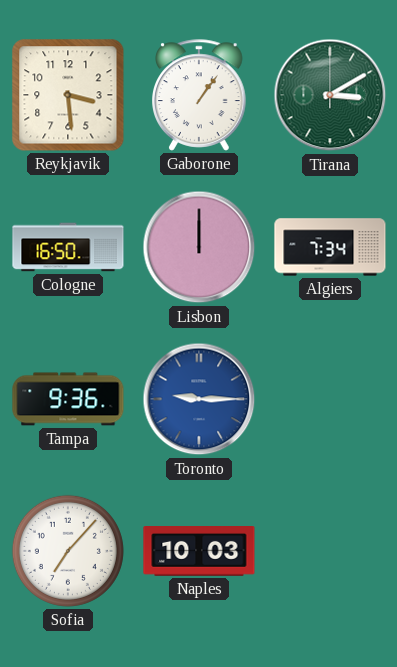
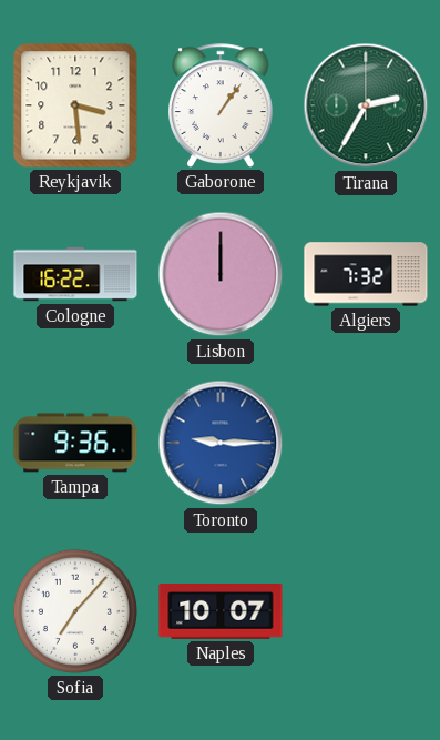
Tirana: 3:10 -> 2:35 (366, 105)
Cologne: 16:50 -> 16:22 (75, 274)
Algiers: 7:34 -> 7:32 (366, 274)
Naples: 10:03 -> 10:07 (221, 612)
